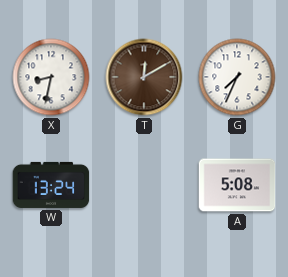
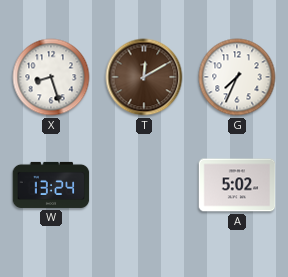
X: 8:32 -> 8:27 (51, 77)
A: 5:08 -> 5:02 (237, 185)
